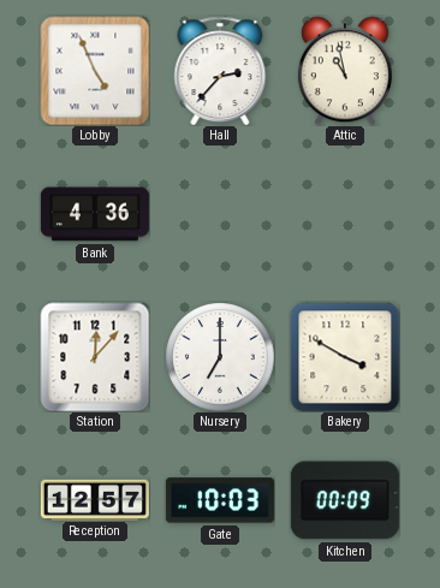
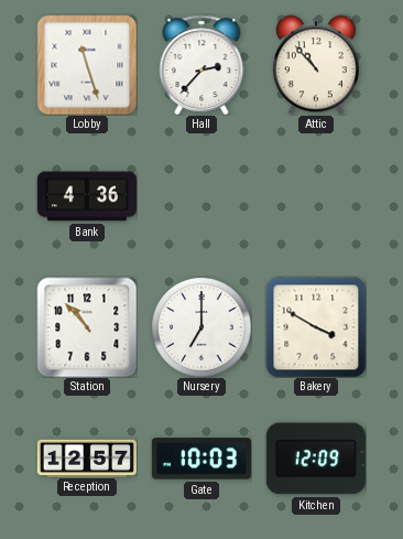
Lobby: 4:56 -> 11:27 (87, 65)
Attic: 10:58 -> 10:53 (316, 65)
Station: 12:07 -> 10:53 (87, 327)
Kitchen: 00:09 -> 12:09 (316, 459)
